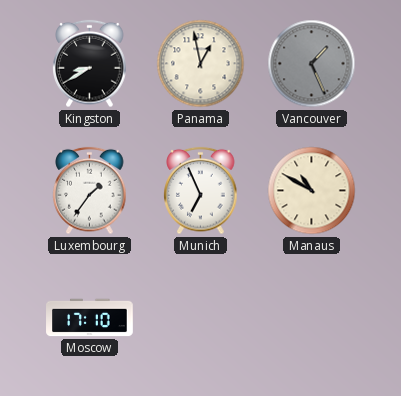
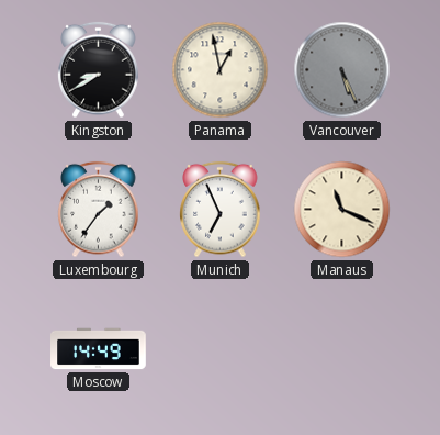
Vancouver: 1:26 -> 5:26 (342, 70)
Manaus: 10:50 -> 11:19 (342, 210)
Moscow: 17:10 -> 14:49 (99, 349)
